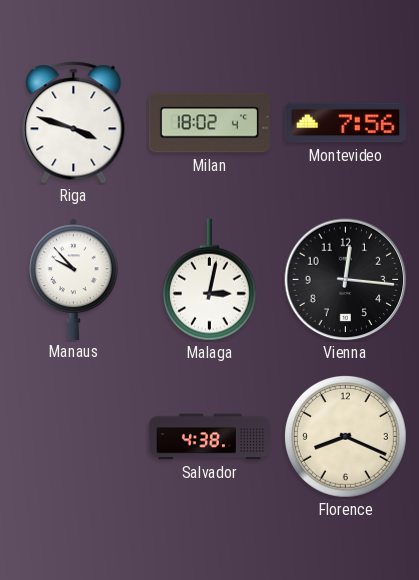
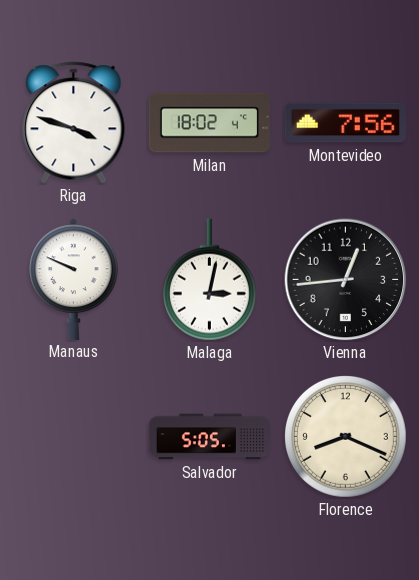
Manaus: 9:53 -> 9:49 (74, 279)
Vienna: 12:16 -> 12:44 (346, 280)
Salvador: 4:38 -> 5:05 (209, 437)
